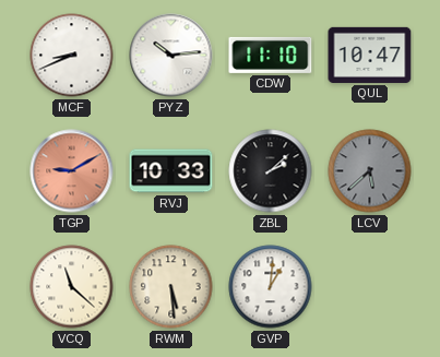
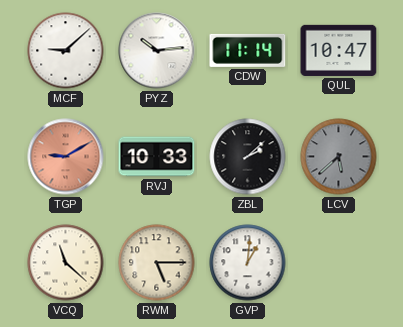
MCF: 8:41 -> 9:08 (66, 51)
CDW: 11:10 -> 11:14 (248, 50)
RWM: 5:29 -> 5:15 (157, 263)
